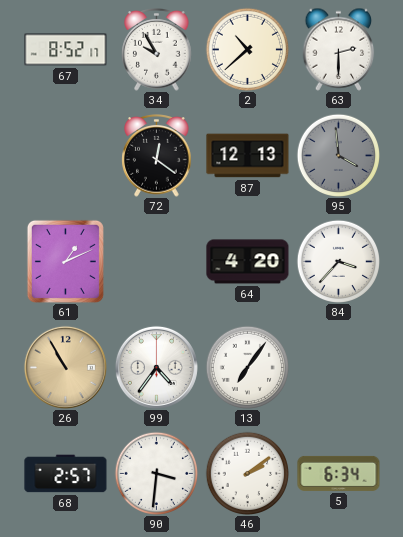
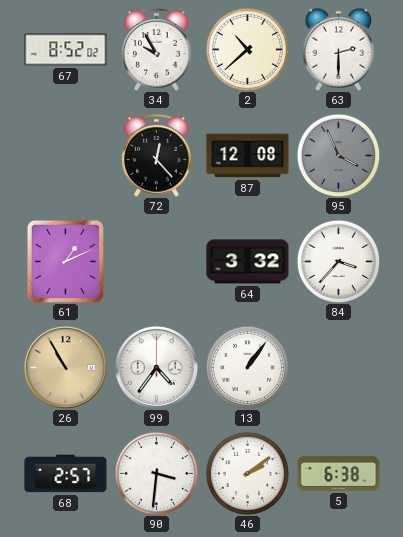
67: 8:52:17 -> 8:52:02 (66, 50)
72: 12:21 -> 12:23 (157, 156)
87: 12:13 -> 12:08 (248, 156)
95: 3:59 -> 3:56 (338, 155)
64: 4:20 -> 3:32 (248, 262)
13: 7:06 -> 1:06 (247, 367)
5: 6:34 -> 6:38 (339, 473)
